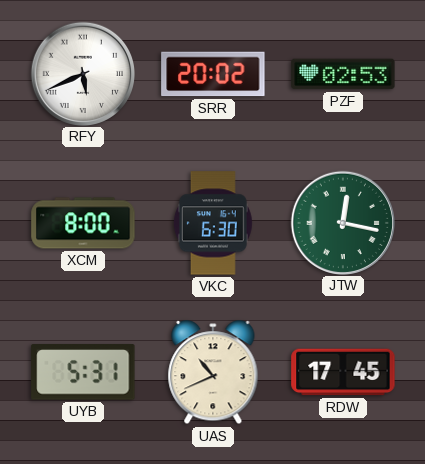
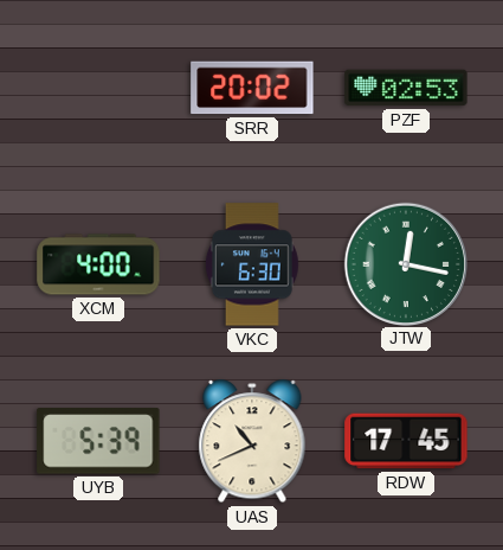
RFY: 5:41 -> none (82, 73)
XCM: 8:00 -> 4:00 (98, 264)
UYB: 5:31 -> 5:39 (98, 441)
